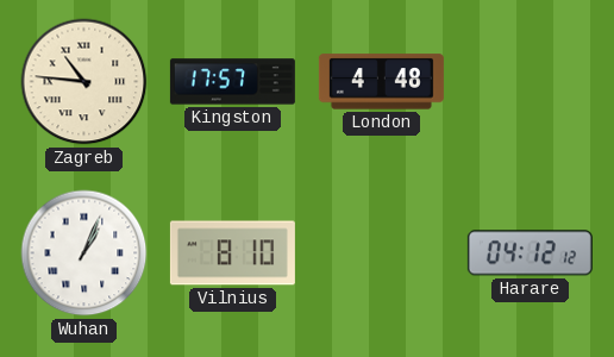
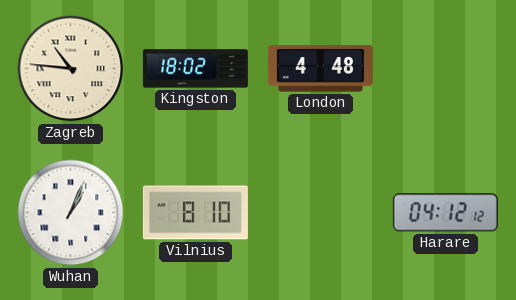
Kingston: 17:57 -> 18:02 (195, 69)
